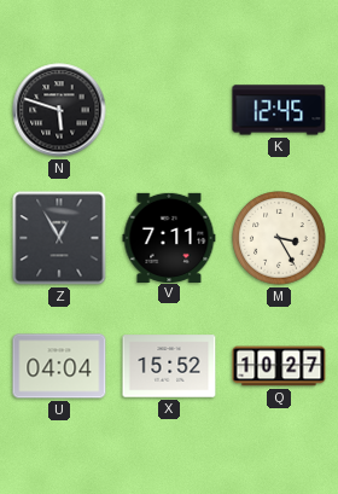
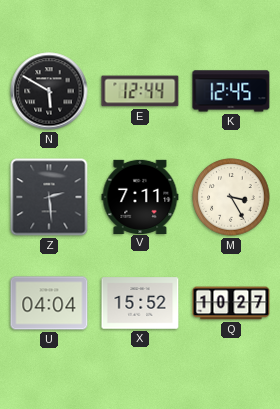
N: 5:48 -> 5:50 (49, 91)
E: none -> 12:44 (140, 91)
Z: 12:55 -> 2:29 (49, 197)
